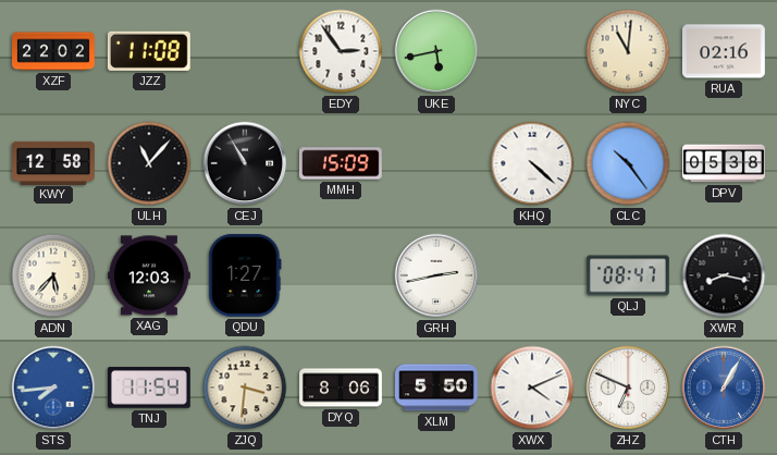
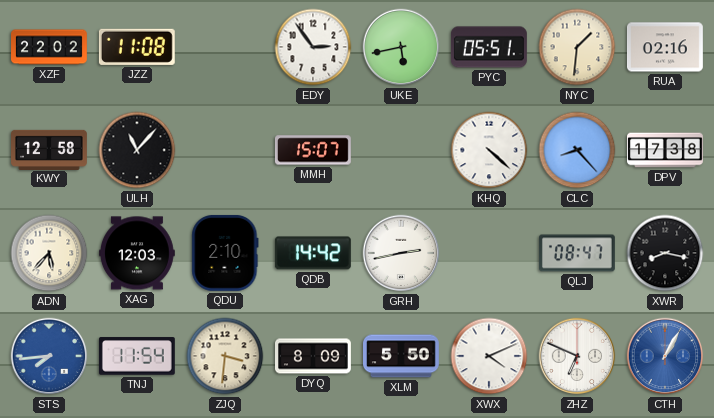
PYC: none -> 05:51 (489, 47)
NYC: 11:01 -> 1:31 (577, 47)
CEJ: 10:55 -> none (245, 163)
MMH: 15:09 -> 15:07 (313, 150)
CLC: 10:24 -> 8:23 (577, 150)
DPV: 05:38 -> 17:38 (666, 150)
QDU: 1:27 -> 2:10 (225, 253)
QDB: none -> 14:42 (313, 253)
DYQ: 8:06 -> 8:09 (314, 356)
